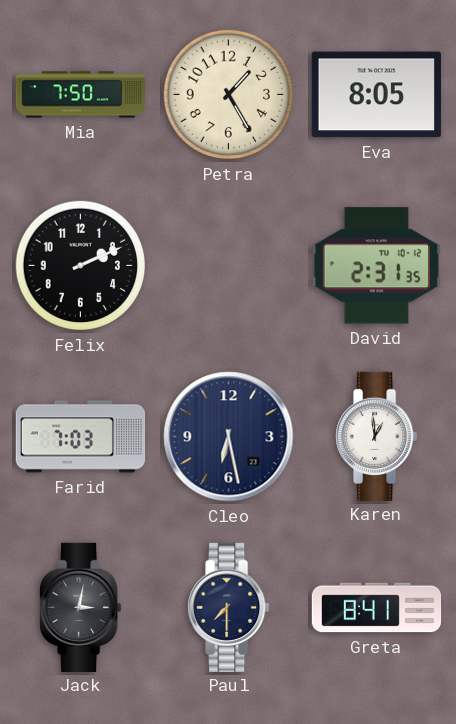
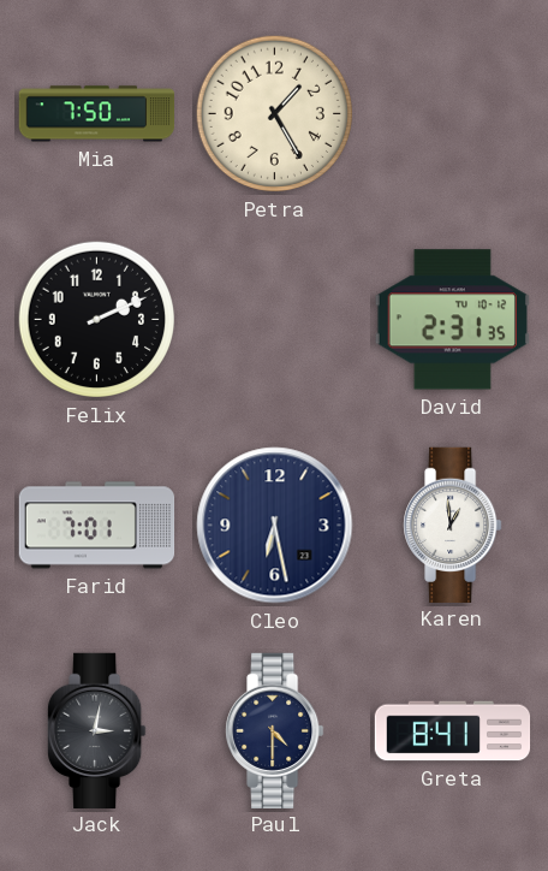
Eva: 8:05 -> none (376, 95)
Farid: 7:03 -> 7:01 (97, 526)
Paul: 7:30 -> 4:30 (275, 730)
